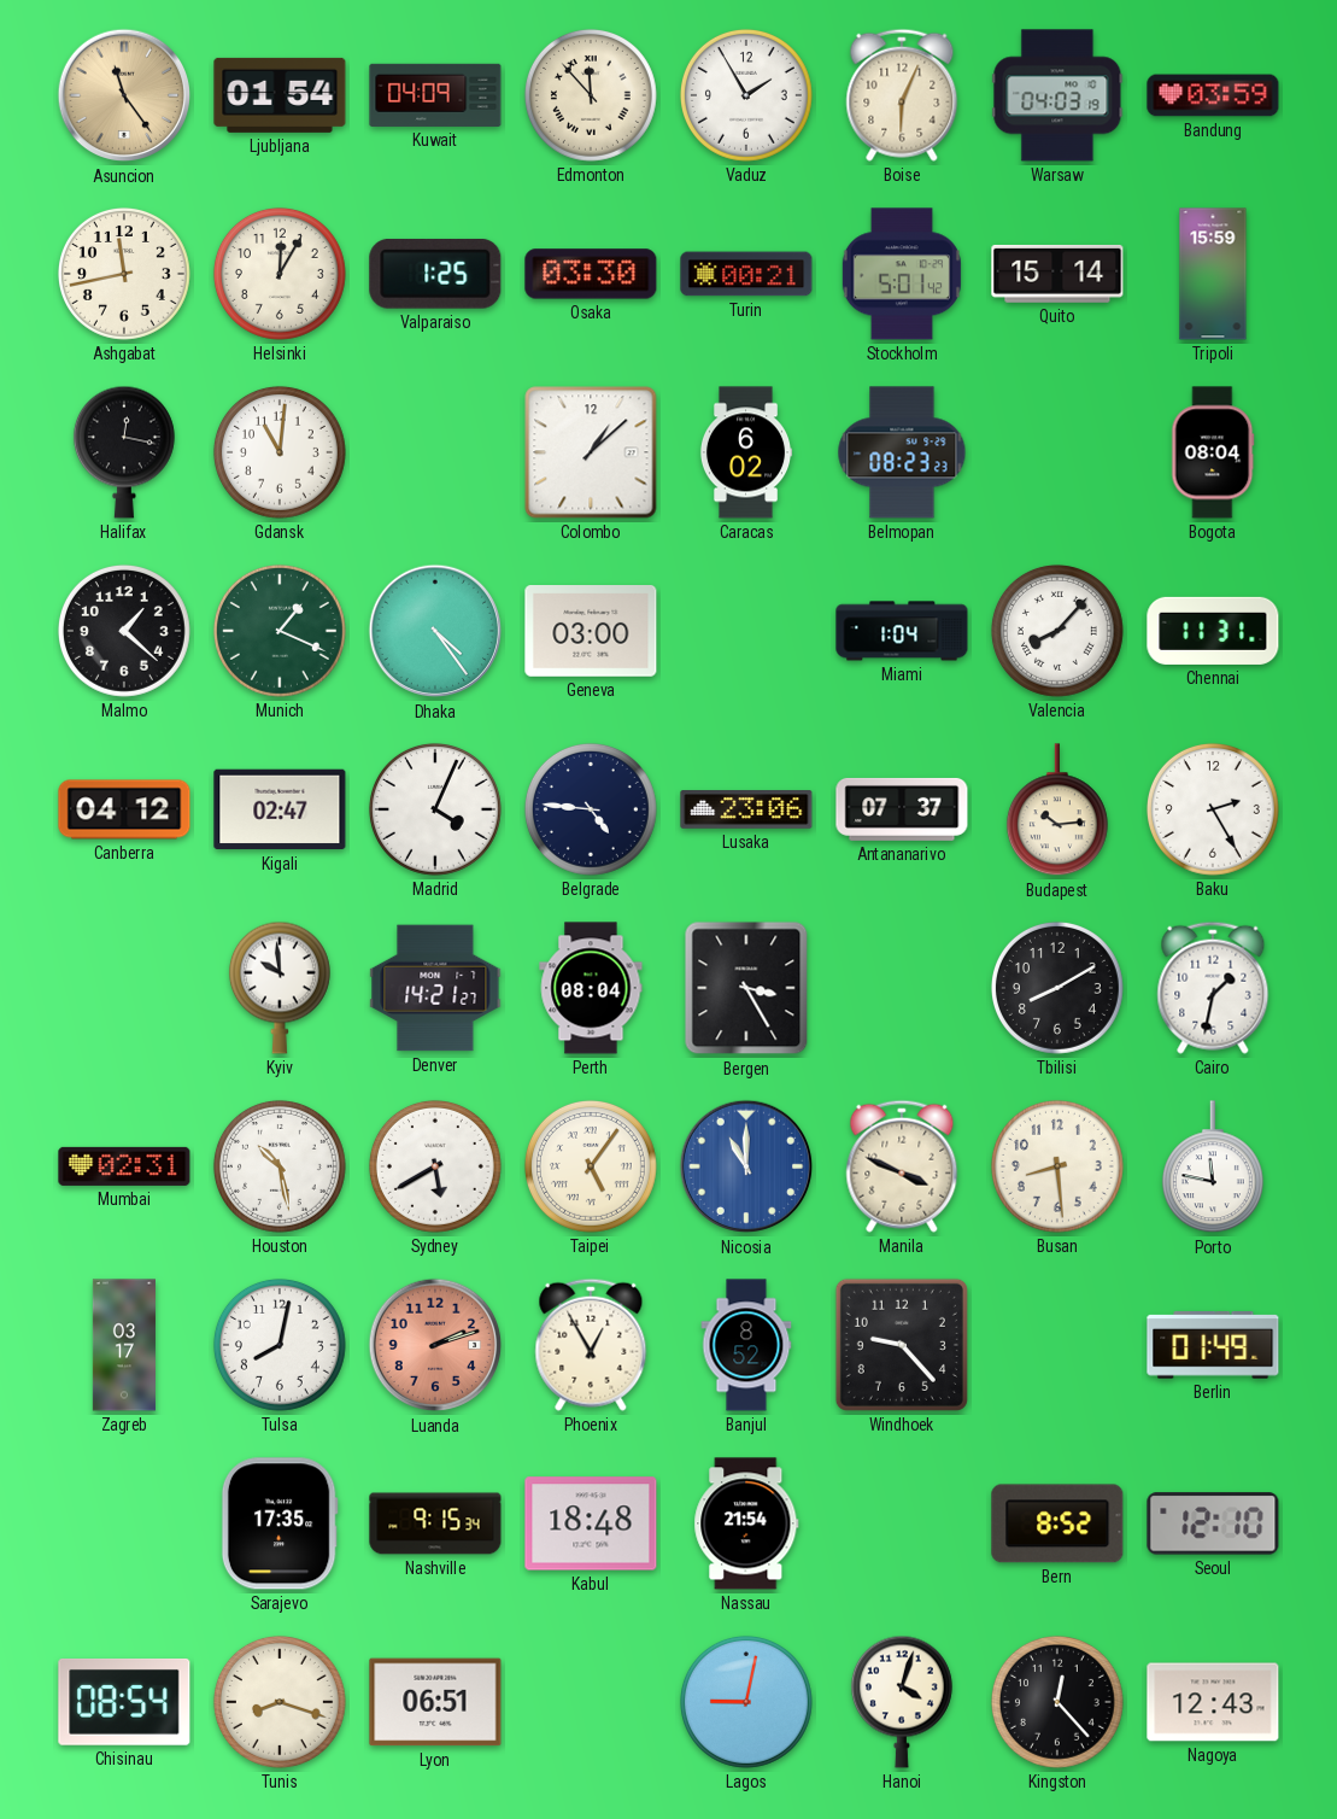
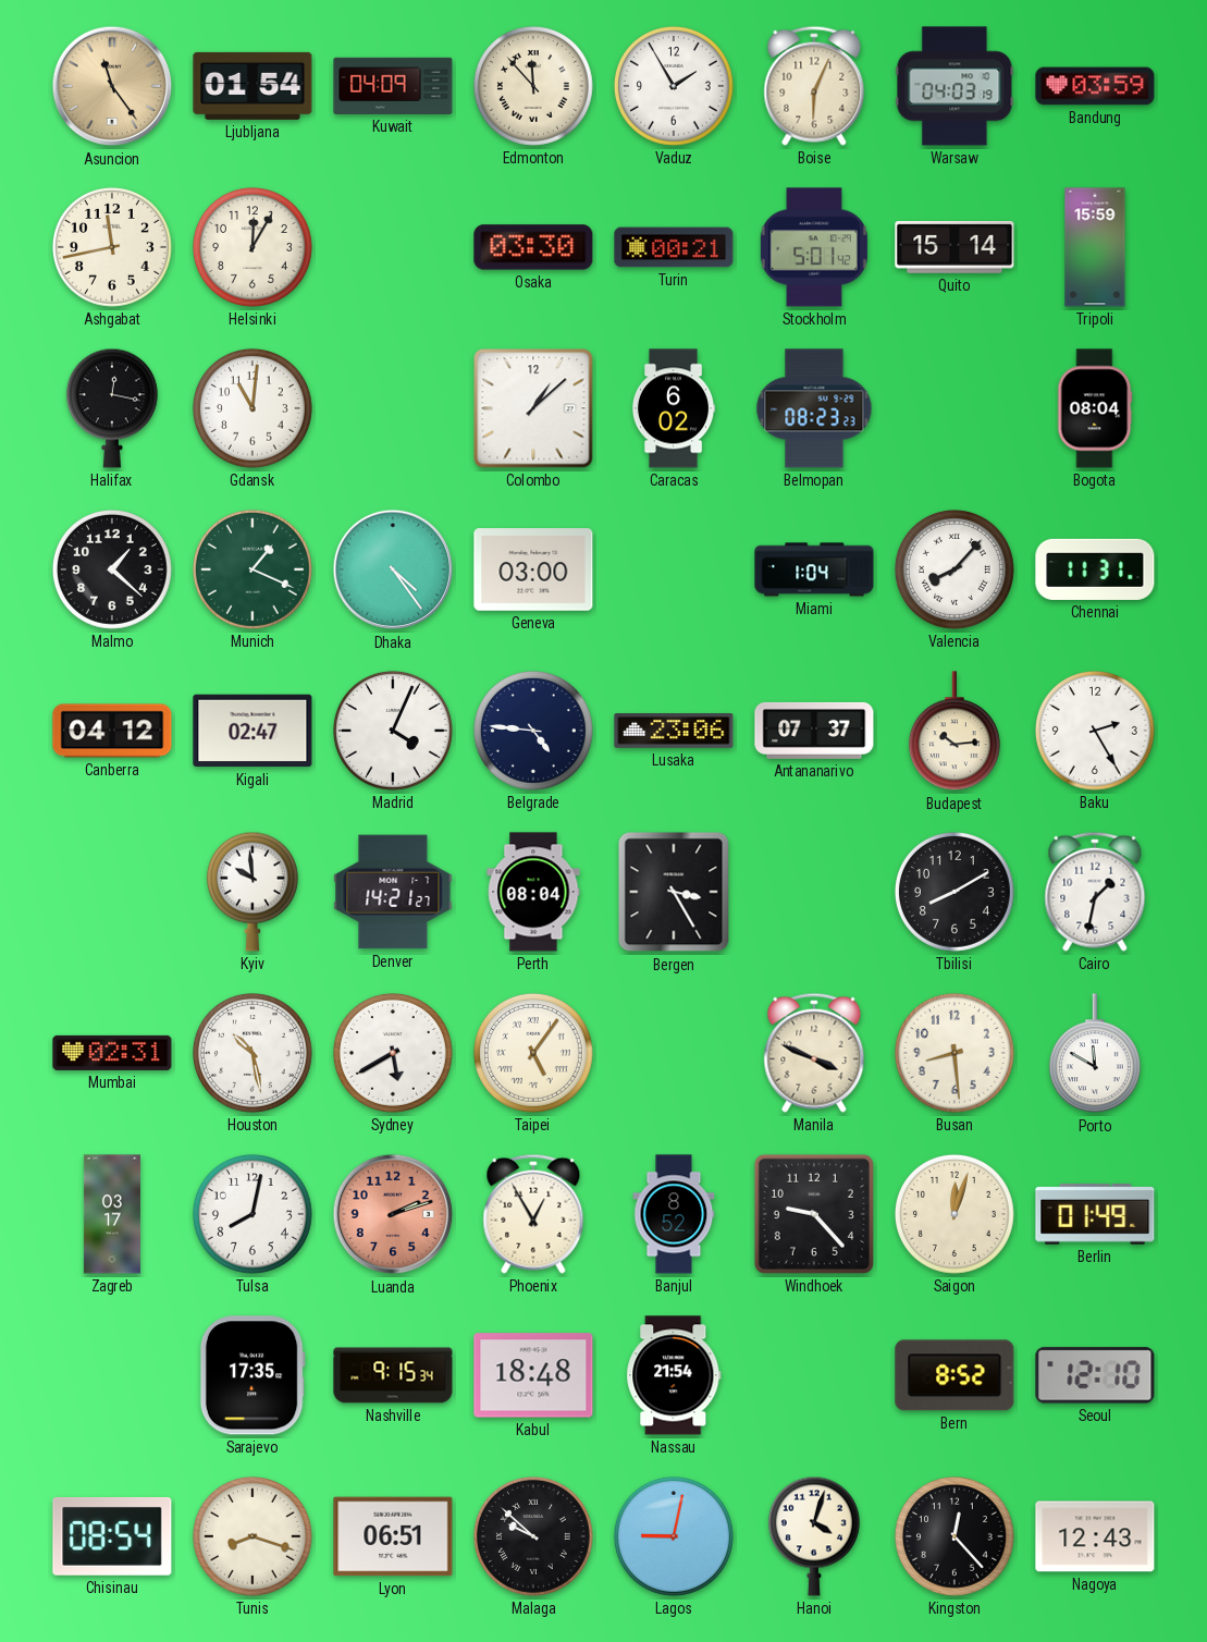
Valparaiso: 1:25 -> none (435, 274)
Nicosia: 11:00 -> none (746, 1166)
Porto: 11:47 -> 11:50 (1095, 1054)
Saigon: none -> 12:03 (954, 1214)
Malaga: none -> 9:52 (533, 1536)
